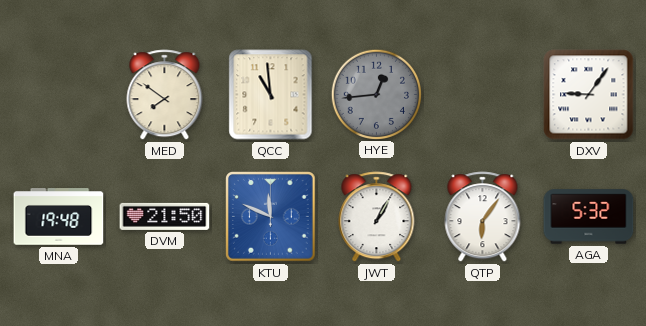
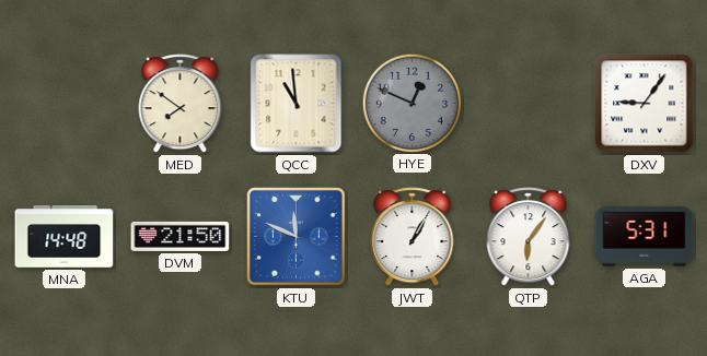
HYE: 12:44 -> 12:49 (412, 103)
MNA: 19:48 -> 14:48 (65, 237)
AGA: 5:32 -> 5:31 (645, 237)
